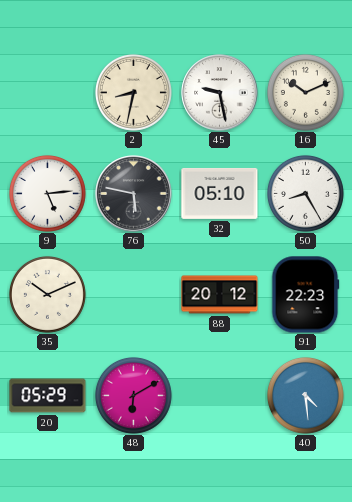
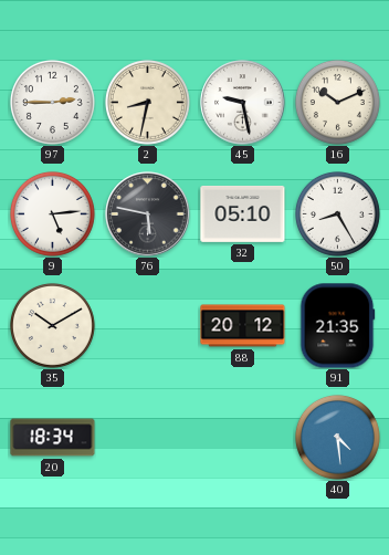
97: none -> 2:45 (52, 102)
35: 10:11 -> 10:10 (52, 325)
91: 22:23 -> 21:35 (338, 326)
20: 05:29 -> 18:34 (53, 438)
48: 6:10 -> none (133, 395)
